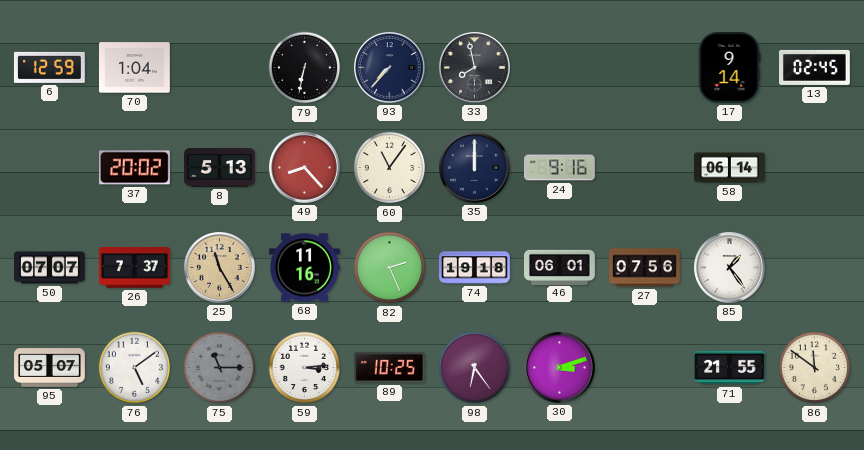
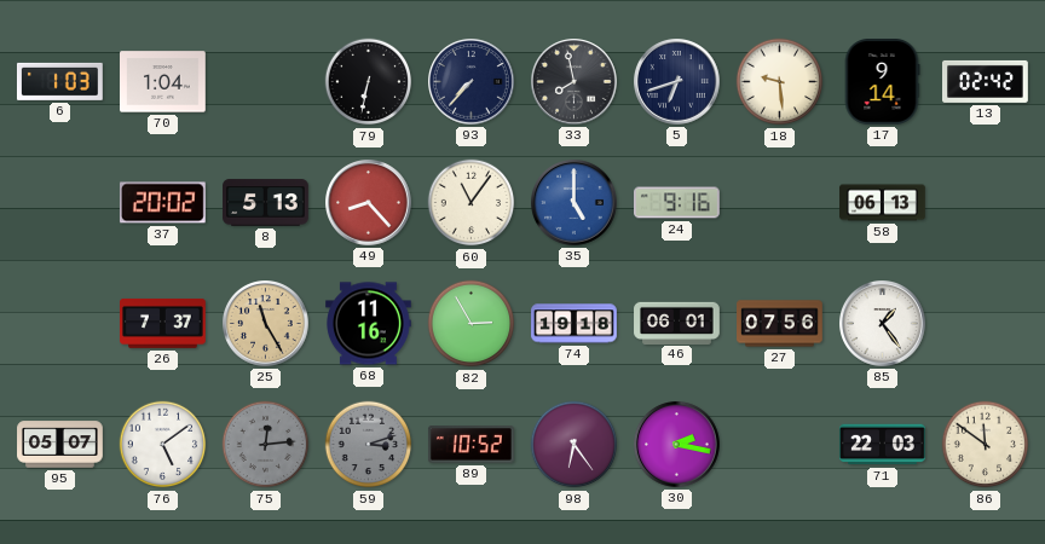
6: 12:59 -> 1:03 (60, 81)
5: none -> 6:42 (677, 82)
18: none -> 9:29 (780, 82)
13: 02:45 -> 02:42 (986, 81)
35: 12:00 -> 5:00 (575, 203)
35 dial: navy -> blue (575, 203)
58: 06:14 -> 06:13 (883, 203)
50: 07:07 -> none (50, 268)
82: 2:26 -> 2:55 (472, 324)
75: 11:15 -> 12:14 (266, 445)
59: 3:14 -> 3:12 (369, 445)
59 dial: white -> grey (369, 445)
89: 10:25 -> 10:52 (470, 445)
30: 3:12 -> 2:17 (677, 445)
71: 21:55 -> 22:03 (883, 445)
